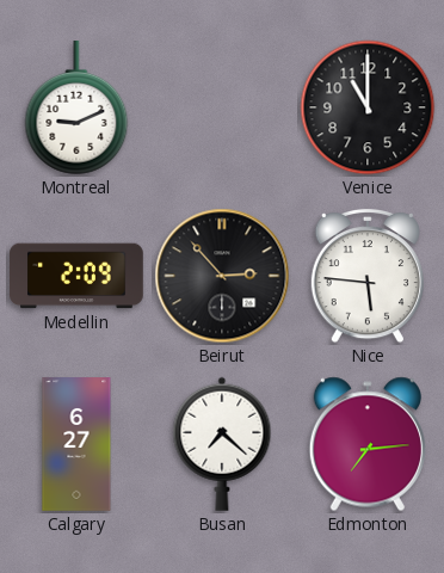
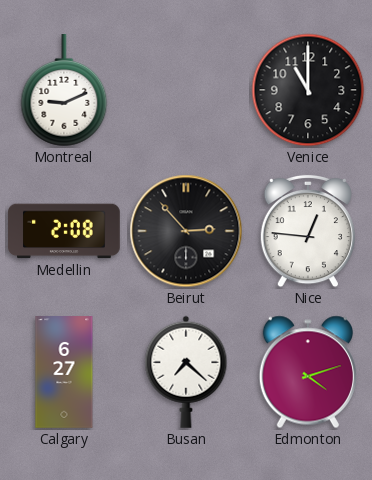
Medellin: 2:09 -> 2:08 (64, 231)
Nice: 5:46 -> 12:46 (308, 231)
Edmonton: 7:14 -> 4:12 (308, 372)
